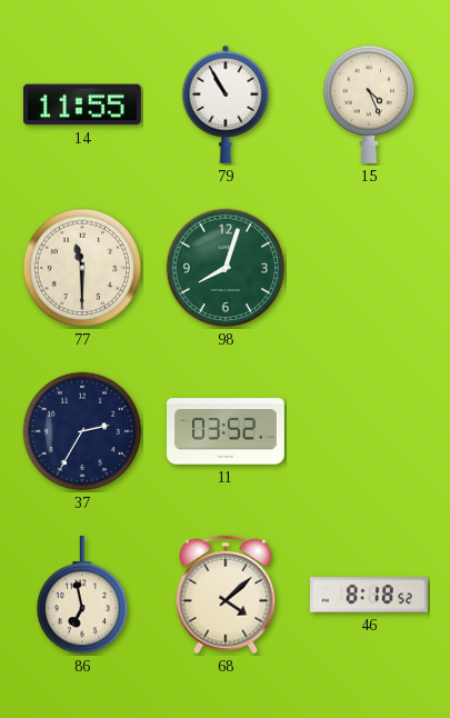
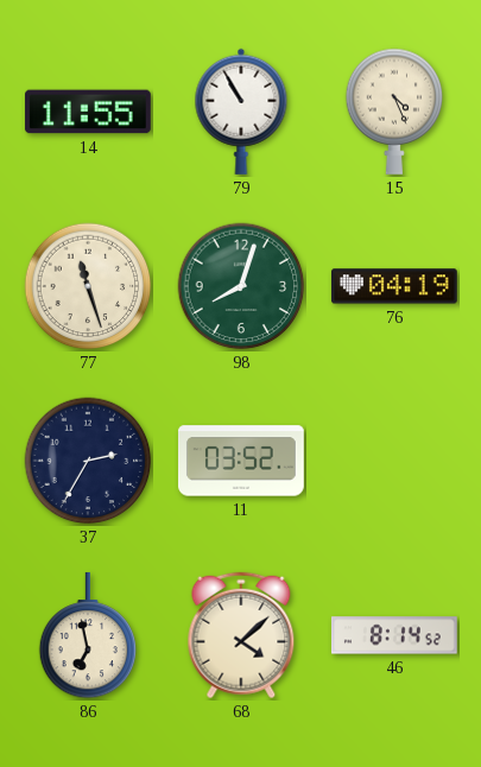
77: 11:30 -> 11:27 (88, 286)
76: none -> 04:19 (394, 286)
46: 8:18 -> 8:14 (394, 635)
